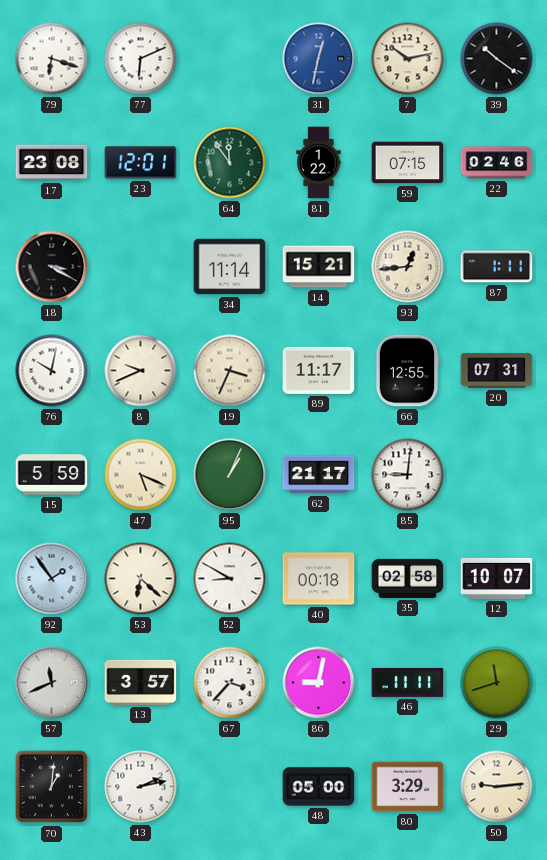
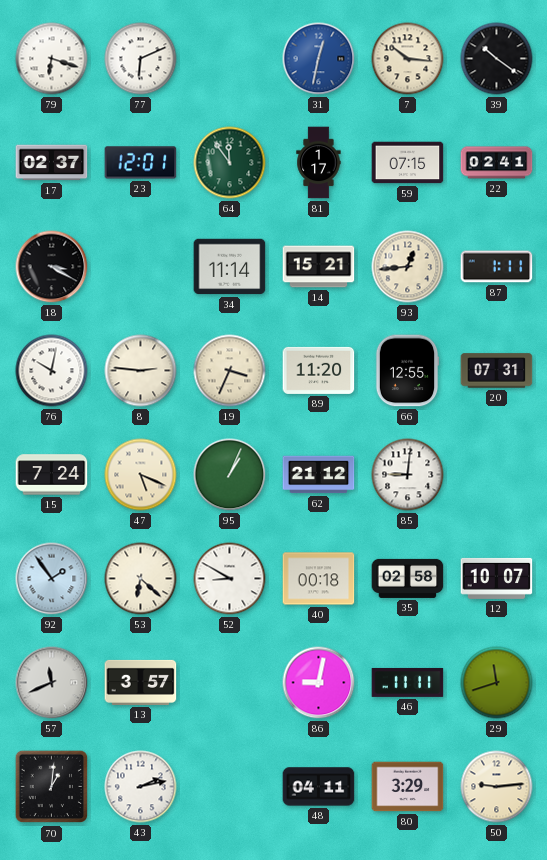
7: 10:13 -> 10:16 (408, 59)
17: 23:08 -> 02:37 (52, 163)
81: 1:22 -> 1:17 (319, 163)
22: 02:46 -> 02:41 (497, 163)
8: 9:41 -> 2:46 (141, 371)
89: 11:17 -> 11:20 (319, 370)
15: 5:59 -> 7:24 (52, 475)
62: 21:17 -> 21:12 (319, 475)
67: 3:37 -> none (230, 683)
48: 05:00 -> 04:11 (319, 787)
